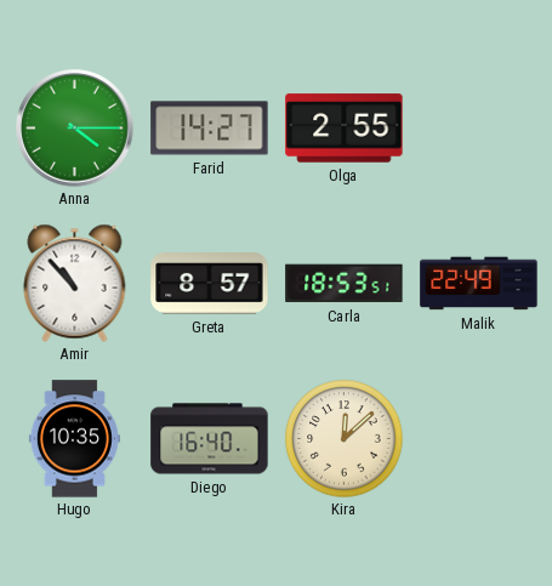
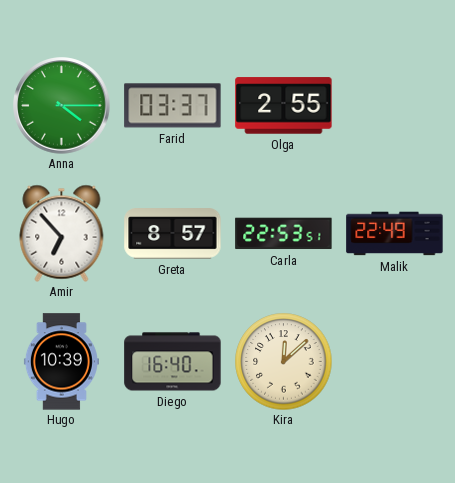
Farid: 14:27 -> 03:37 (173, 106)
Amir: 10:53 -> 6:53 (62, 233)
Carla: 18:53 -> 22:53 (284, 234)
Hugo: 10:35 -> 10:39 (61, 362)
